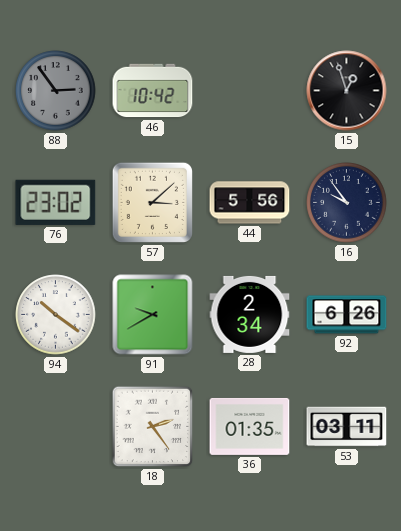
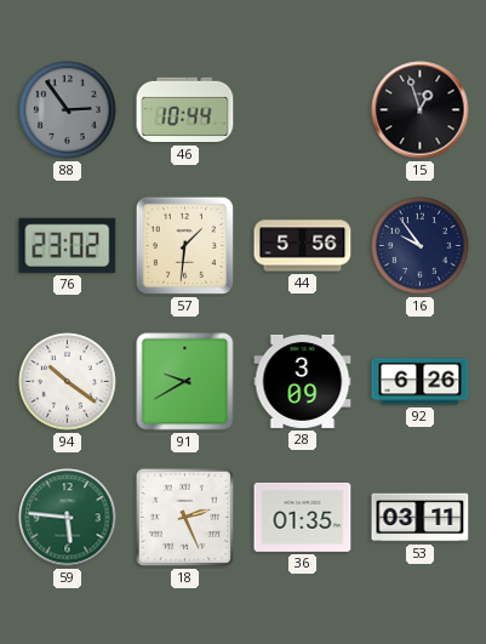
46: 10:42 -> 10:44 (185, 110)
57: 3:08 -> 1:31 (184, 245)
28: 2:34 -> 3:09 (303, 381)
59: none -> 5:46 (68, 518)
18: 2:24 -> 2:26 (185, 518)
